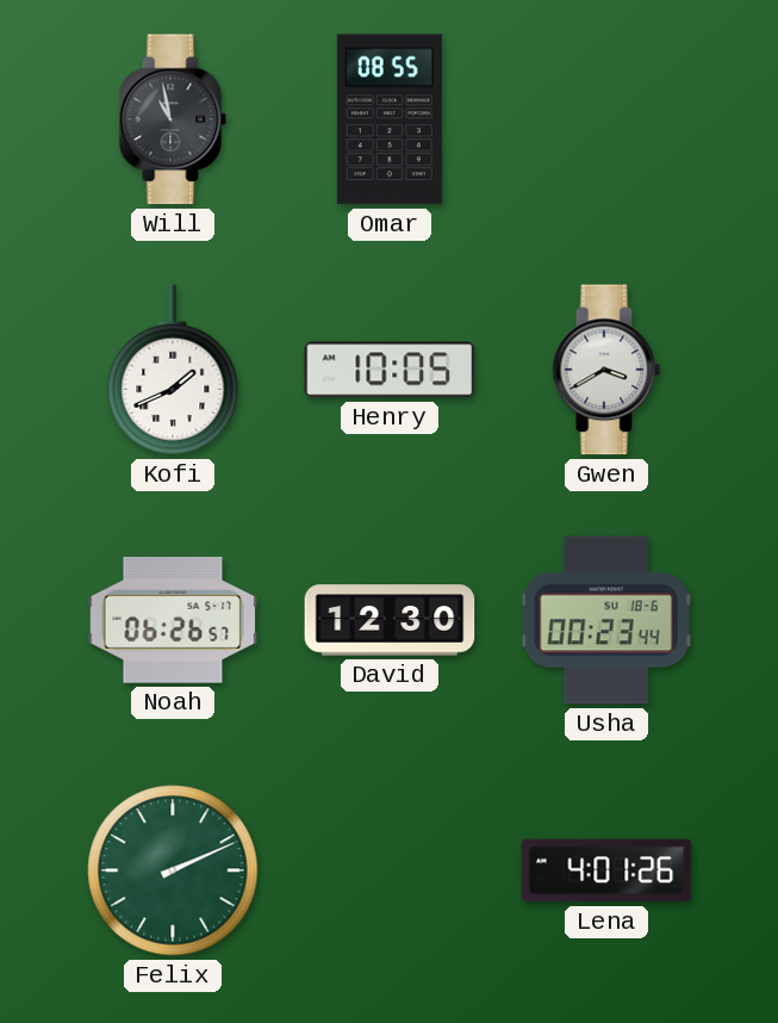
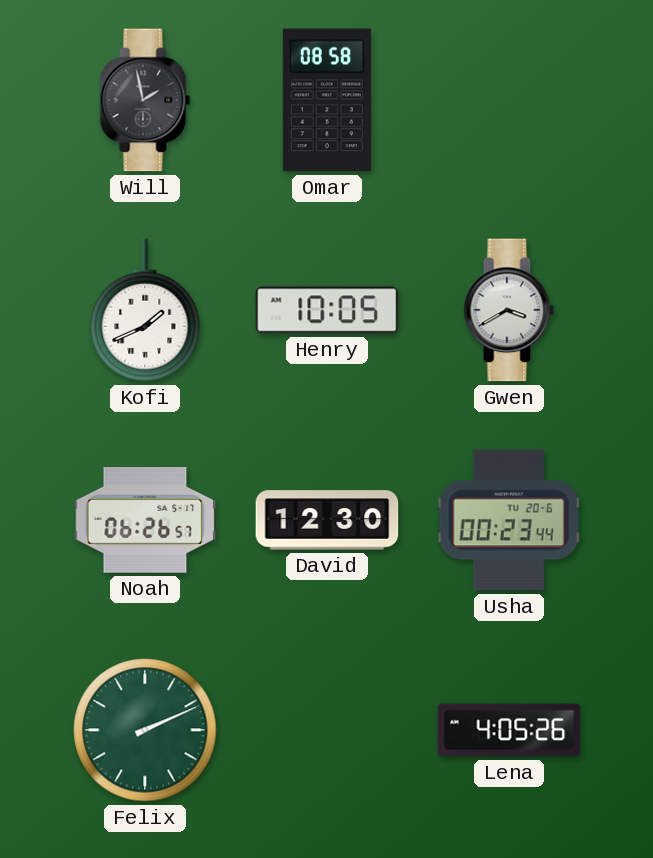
Will: 10:58 -> 1:58 (145, 100)
Omar: 08:55 -> 08:58 (327, 100)
Usha date: SU 18-6 -> TU 20-6 (509, 520)
Lena: 4:01 -> 4:05 (509, 730)
